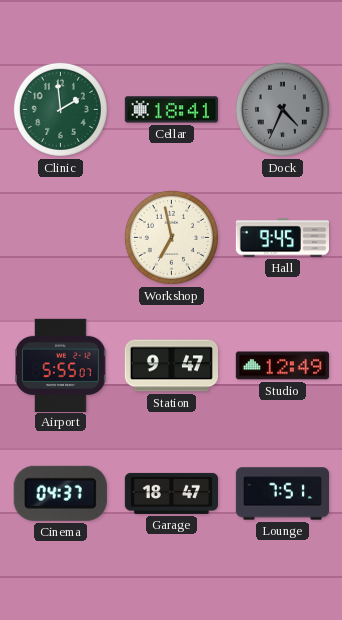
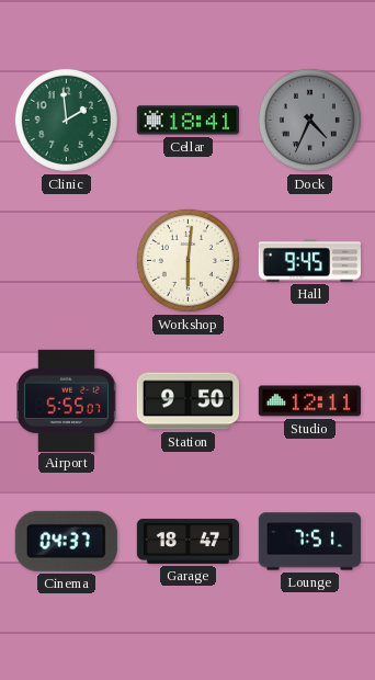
Workshop: 6:58 -> 6:01 (187, 260)
Station: 9:47 -> 9:50 (187, 401)
Studio: 12:49 -> 12:11 (309, 401)
